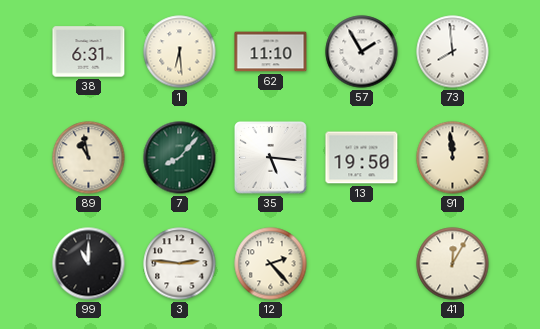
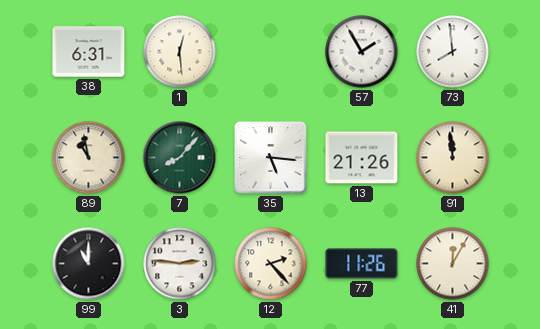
1: 6:29 -> 12:29 (180, 52)
62: 11:10 -> none (271, 52)
13: 19:50 -> 21:26 (362, 158)
77: none -> 11:26 (362, 264)
